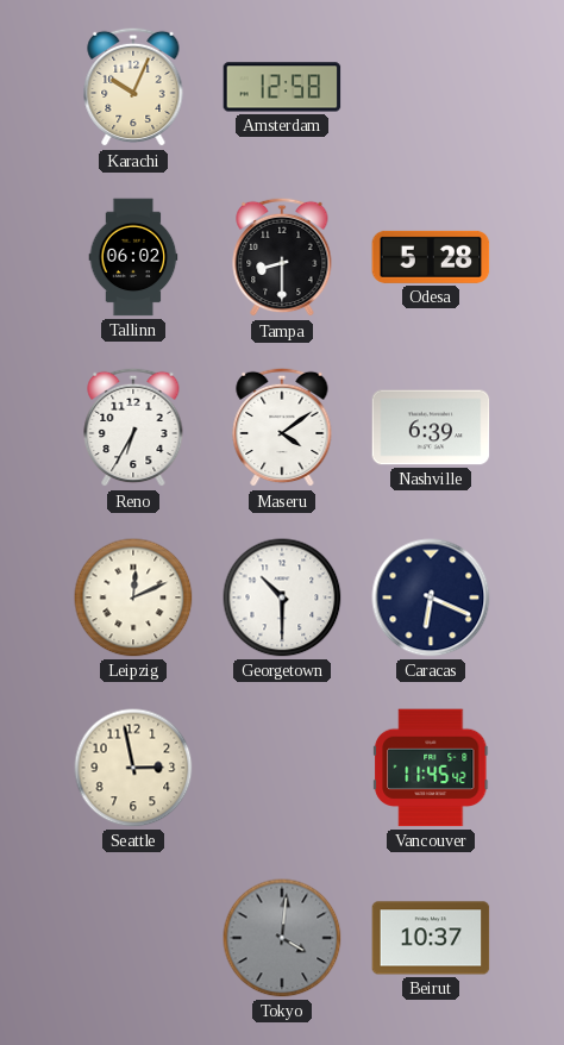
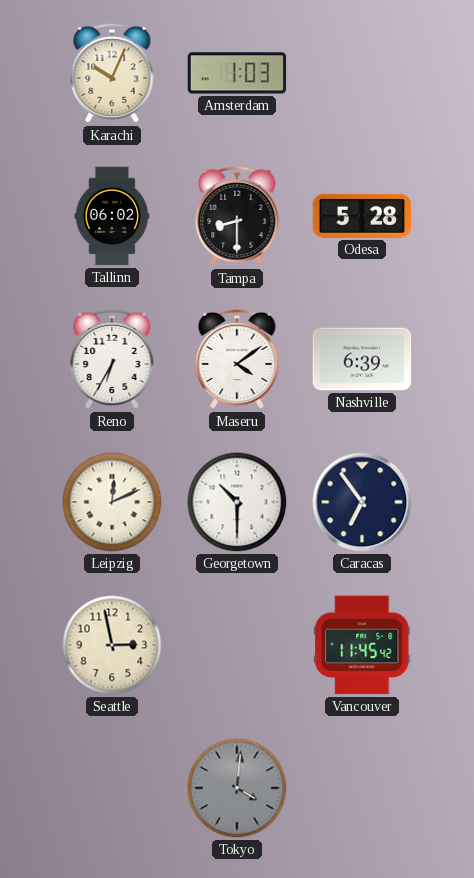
Amsterdam: 12:58 -> 1:03 (237, 73)
Caracas: 6:19 -> 6:54 (362, 502)
Beirut: 10:37 -> none (431, 938)
